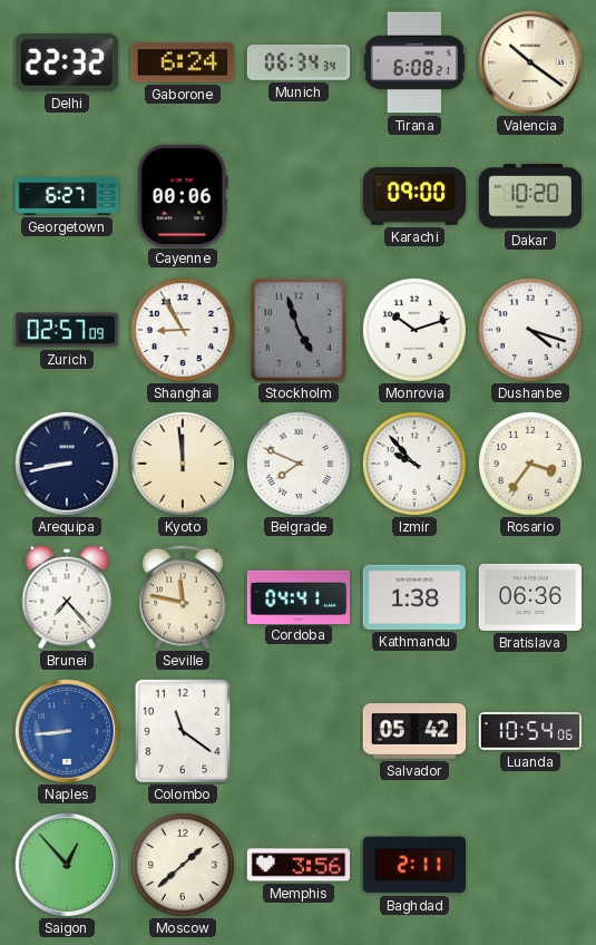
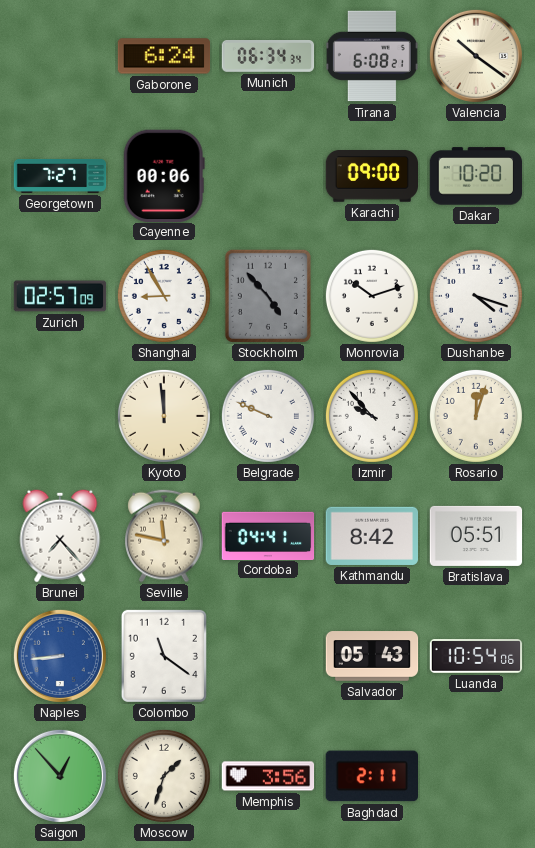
Delhi: 22:32 -> none (66, 62)
Georgetown: 6:27 -> 7:27 (60, 176)
Stockholm: 4:57 -> 4:53 (268, 296)
Arequipa: 8:43 -> none (67, 464)
Belgrade: 7:49 -> 9:49 (268, 416)
Rosario: 3:36 -> 12:03 (476, 416)
Kathmandu: 1:38 -> 8:42 (372, 536)
Bratislava: 06:36 -> 05:51 (476, 536)
Salvador: 05:42 -> 05:43 (372, 656)
Moscow: 1:38 -> 1:33 (164, 776)
